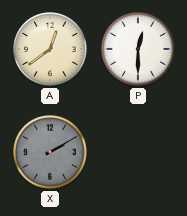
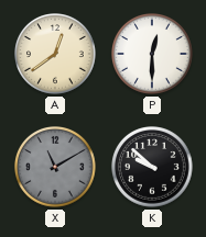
X: 2:10 -> 11:10 (56, 168)
K: none -> 9:52 (153, 168)
